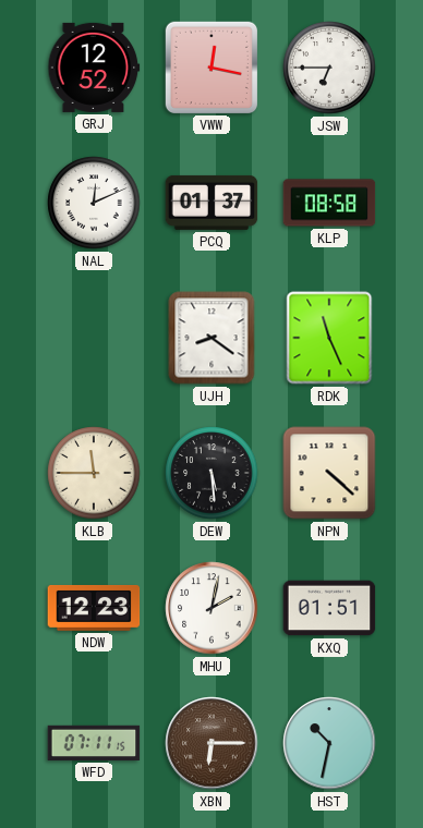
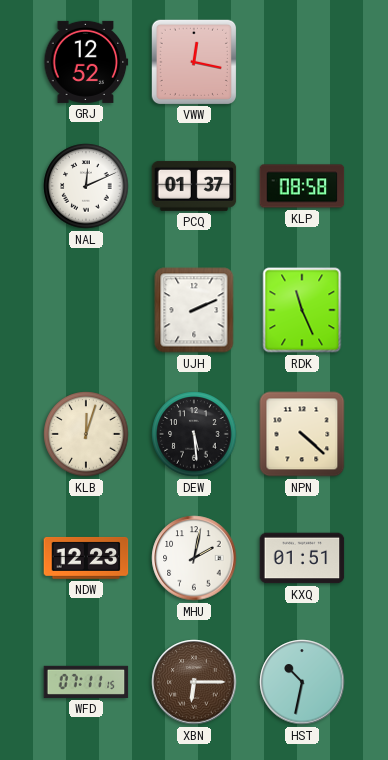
JSW: 6:45 -> none (329, 68)
UJH: 8:21 -> 2:11 (194, 310)
KLB: 11:45 -> 12:03 (86, 434)
